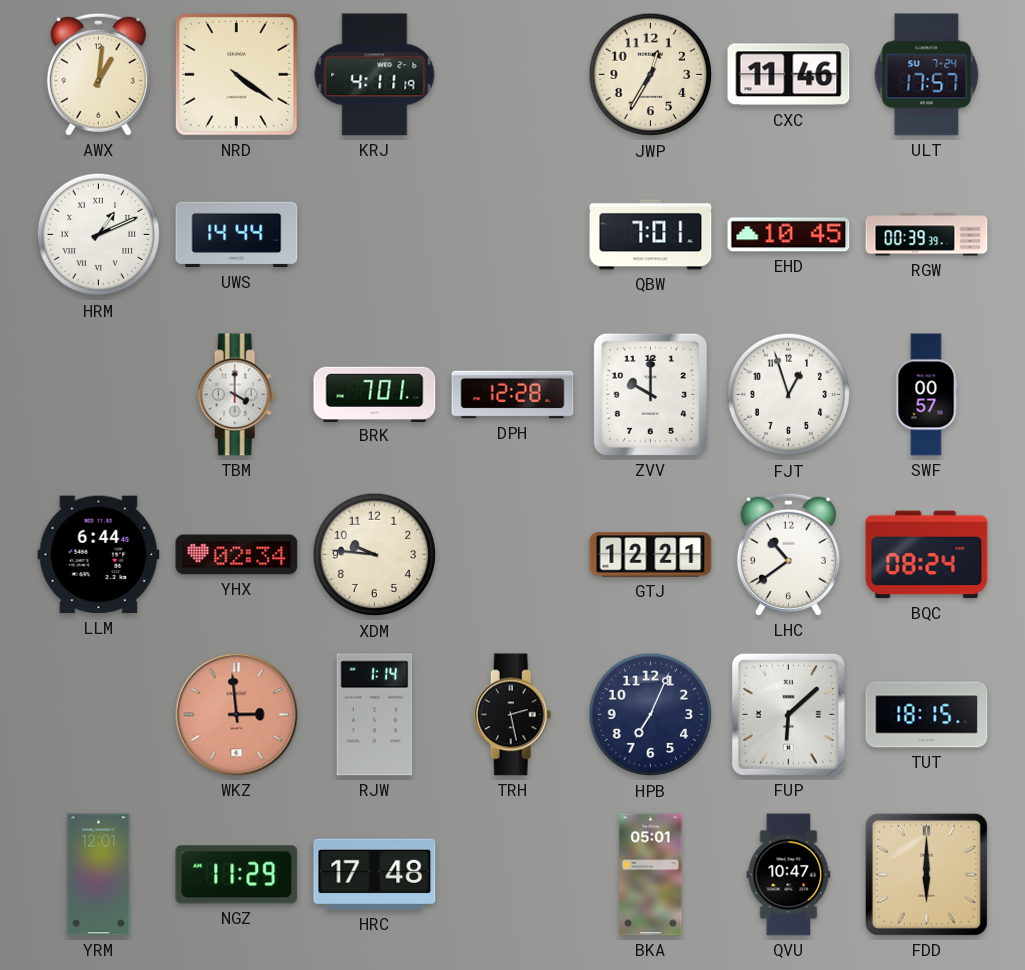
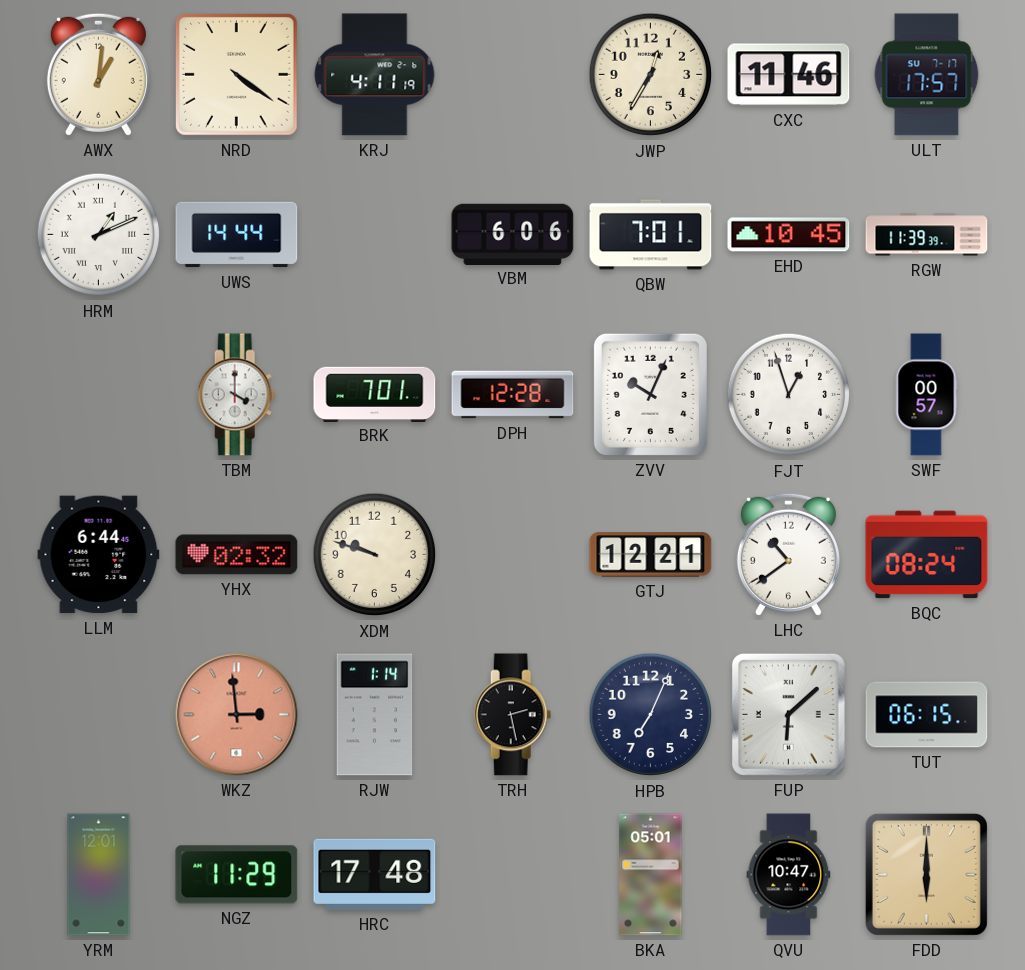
ULT date: SU 7-24 -> SU 7-17 (927, 75)
VBM: none -> 6:06 (513, 234)
RGW: 00:39 -> 11:39 (927, 235)
ZVV: 10:00 -> 10:04 (650, 394)
YHX: 02:34 -> 02:32 (237, 555)
XDM: 9:46 -> 9:48 (375, 555)
TUT: 18:15 -> 06:15 (927, 715)
